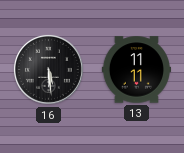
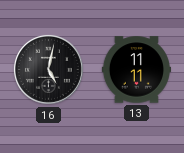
16: 5:29 -> 5:02 (48, 69)
